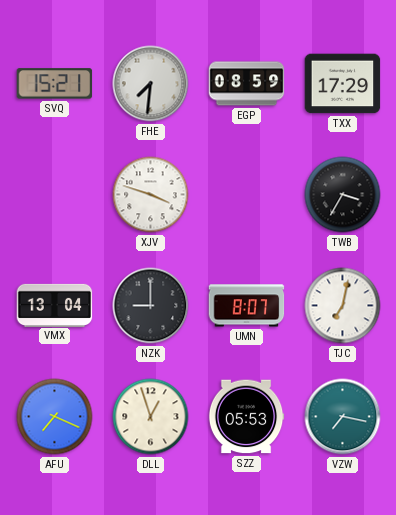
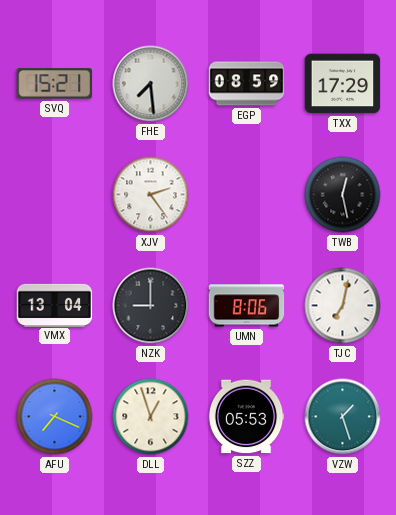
FHE: 7:31 -> 7:29 (151, 84)
XJV: 3:48 -> 2:24 (151, 195)
TWB: 3:35 -> 12:28 (343, 195)
UMN: 8:07 -> 8:06 (247, 306)
VZW: 7:17 -> 1:27 (343, 417)
